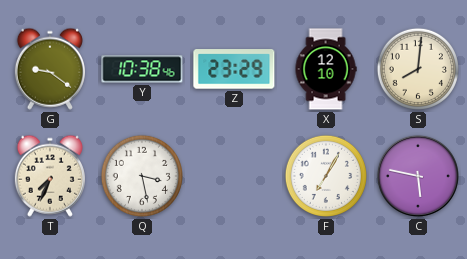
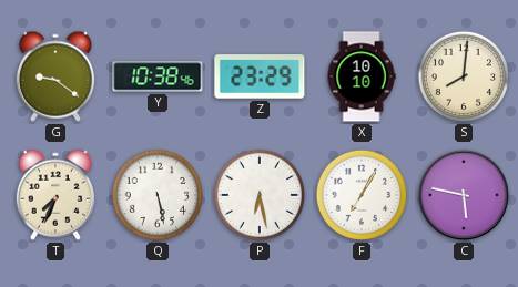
X: 12:10 -> 10:10 (362, 76)
Q: 3:28 -> 5:28 (158, 195)
P: none -> 6:28 (260, 195)
